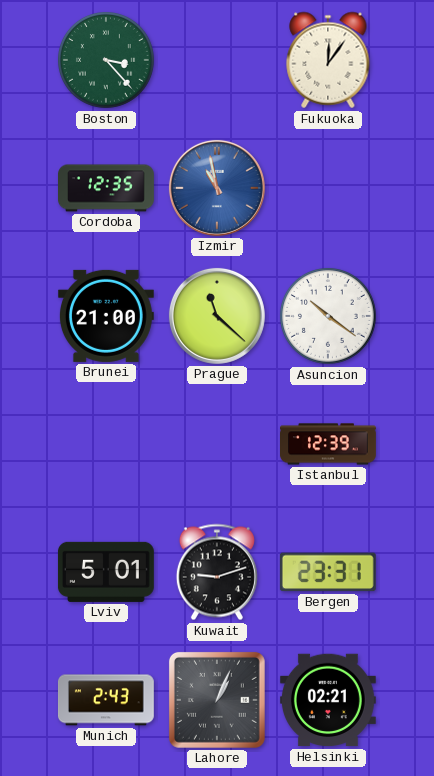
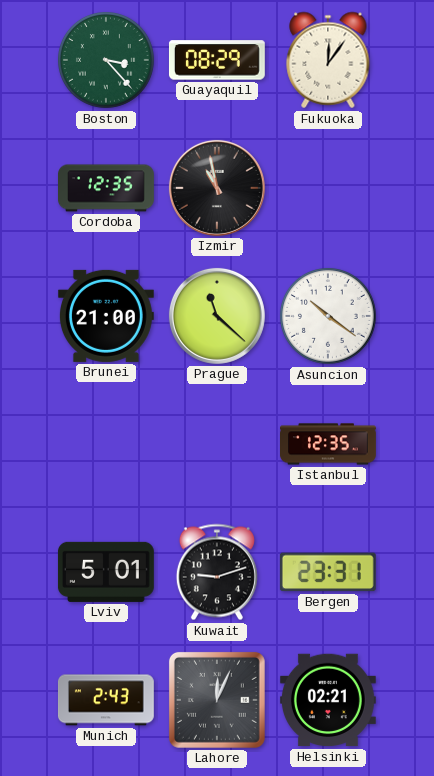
Guayaquil: none -> 08:29 (217, 60)
Izmir dial: blue -> black (217, 188)
Istanbul: 12:39 -> 12:35 (329, 444)
Lahore: 1:04 -> 12:04 (217, 700)
